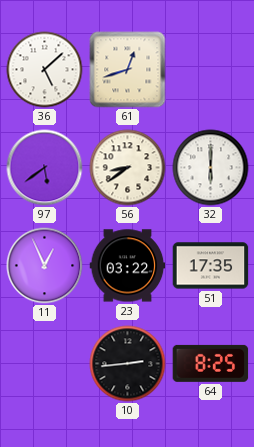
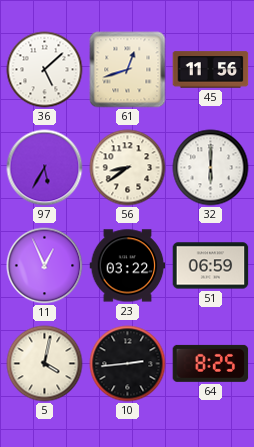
45: none -> 11:56 (211, 70)
97: 5:39 -> 5:35 (45, 168)
51: 17:35 -> 06:59 (211, 266)
5: none -> 4:02 (45, 364)
